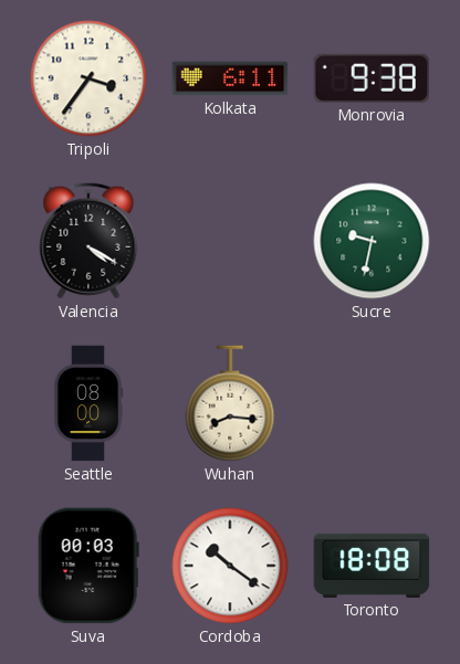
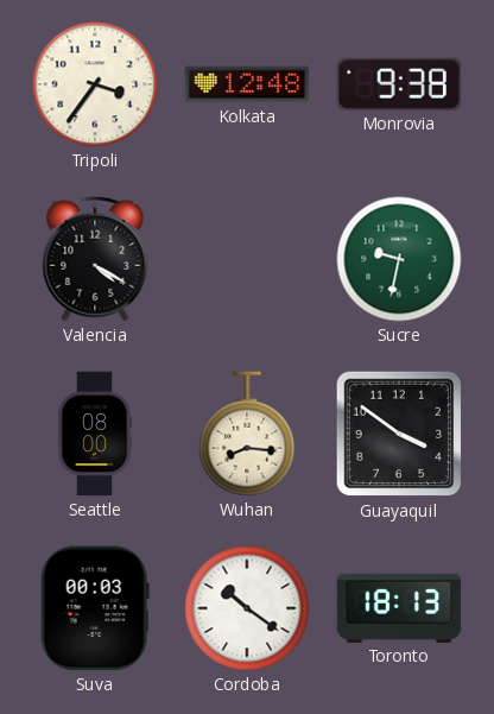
Kolkata: 6:11 -> 12:48 (247, 84)
Guayaquil: none -> 3:51 (399, 434)
Toronto: 18:08 -> 18:13 (399, 608)
